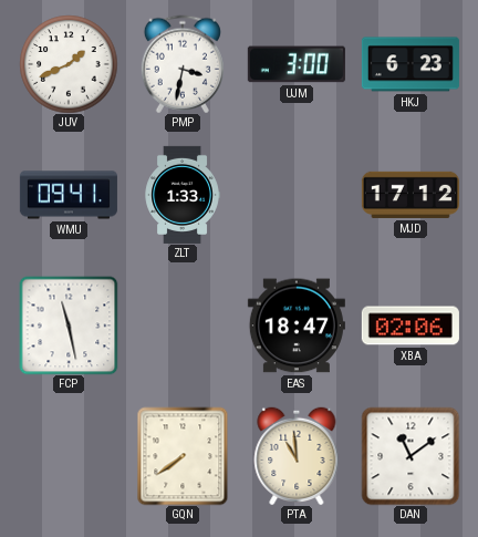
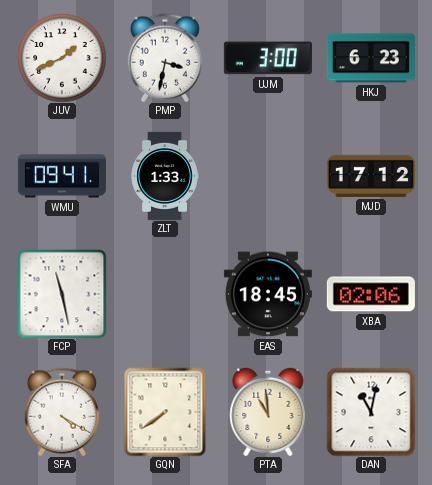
EAS: 18:47 -> 18:45 (268, 294)
SFA: none -> 4:20 (62, 412)
DAN: 11:09 -> 11:02 (371, 412)
